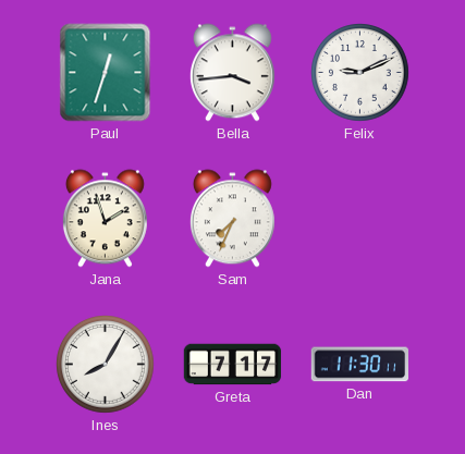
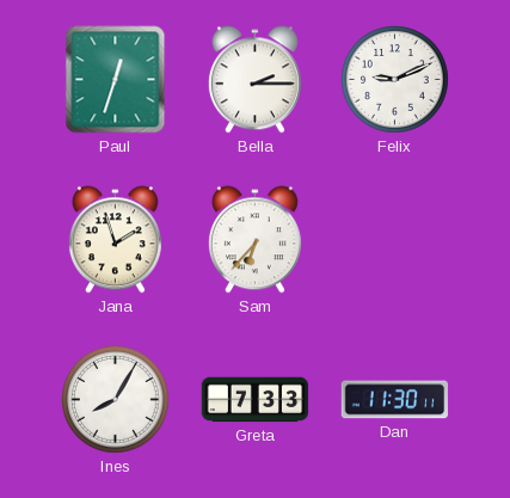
Bella: 3:44 -> 2:15 (254, 80)
Sam: 7:34 -> 6:37 (254, 240)
Greta: 7:17 -> 7:33 (256, 400)
